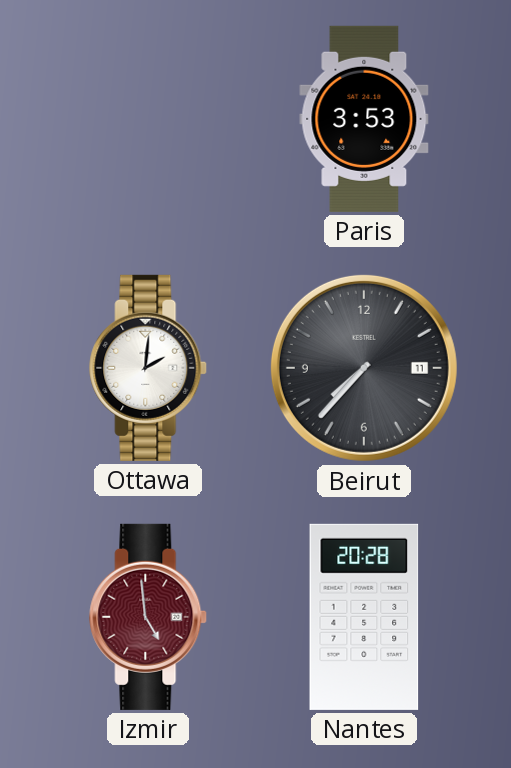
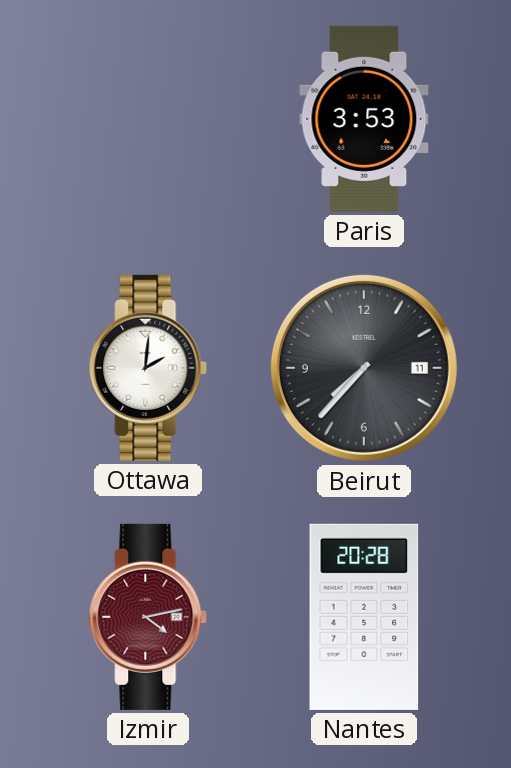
Izmir: 4:59 -> 4:13 (149, 617)
